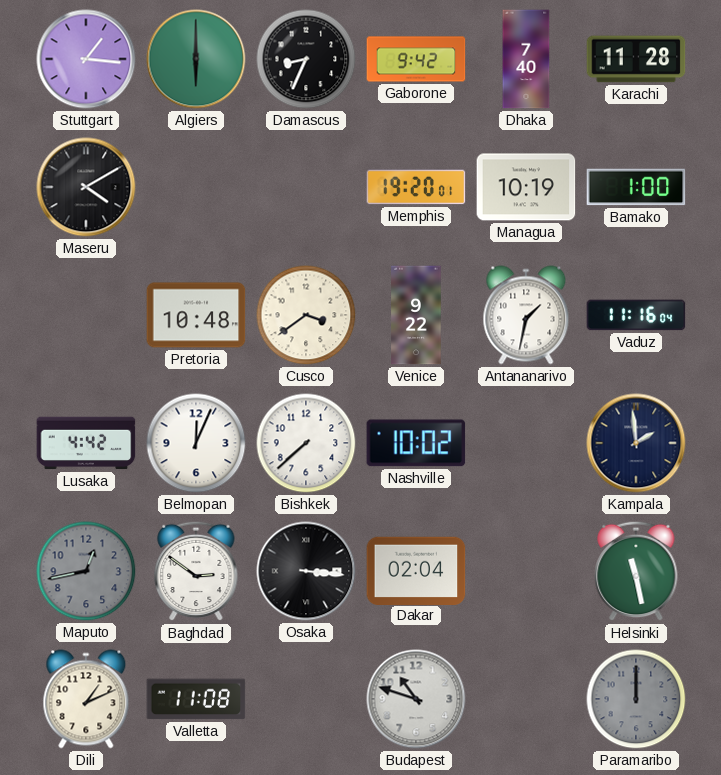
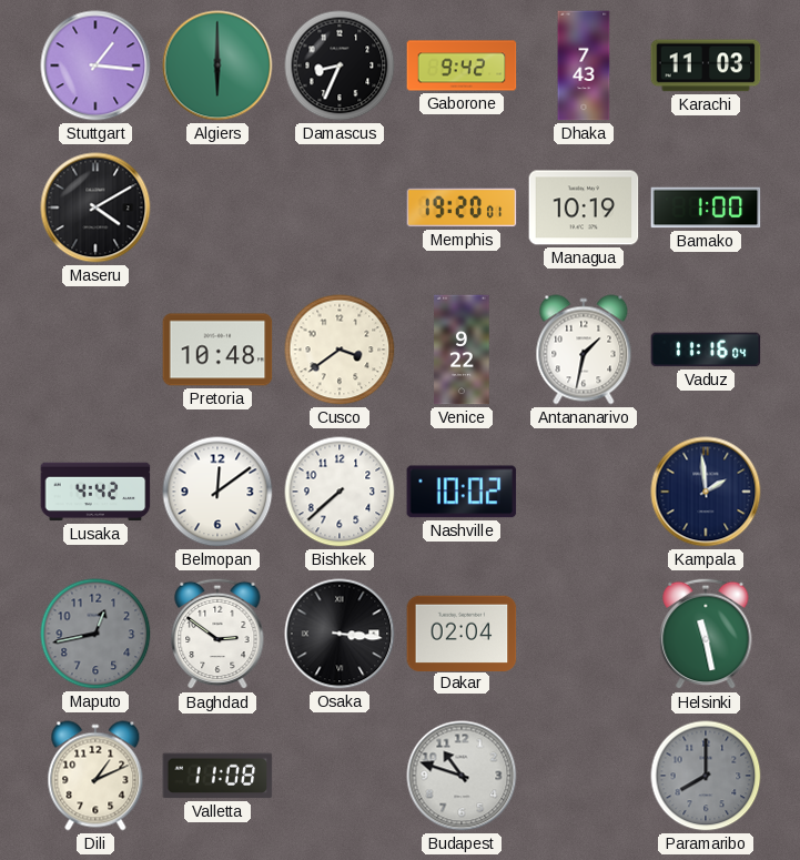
Dhaka: 7:40 -> 7:43 (584, 65)
Karachi: 11:28 -> 11:03 (706, 65)
Belmopan: 12:04 -> 12:09 (217, 492)
Paramaribo: 12:00 -> 8:00 (706, 776)
